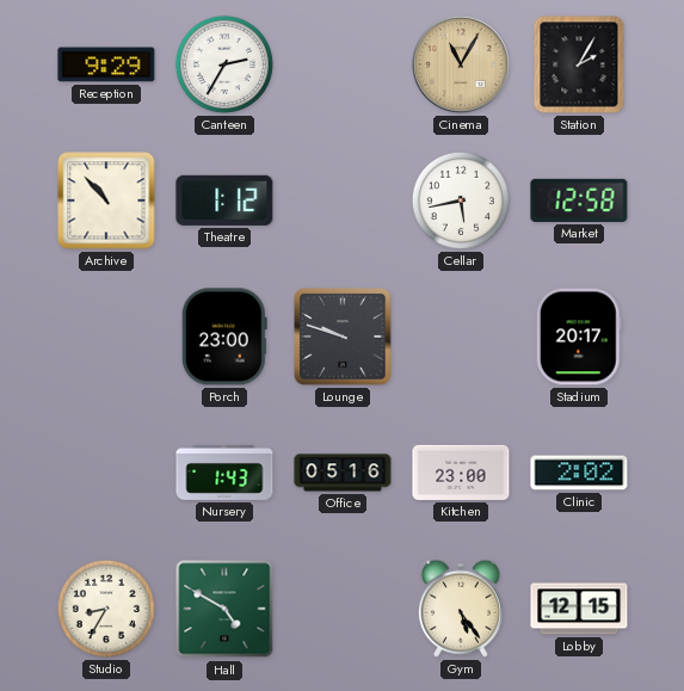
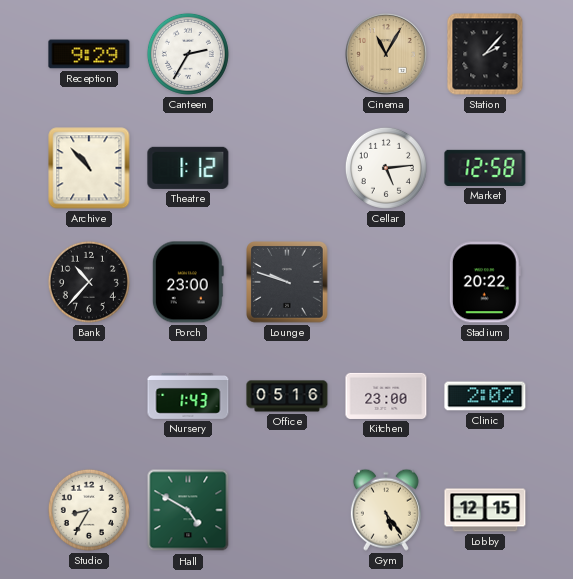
Station: 2:05 -> 2:07 (485, 54)
Cellar: 5:43 -> 5:14 (386, 168)
Bank: none -> 10:37 (89, 282)
Stadium: 20:17 -> 20:22 (485, 282)
